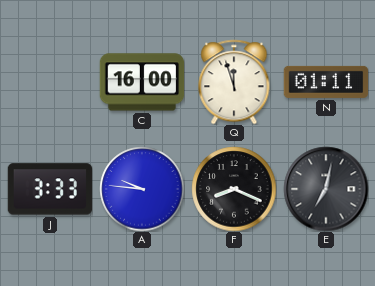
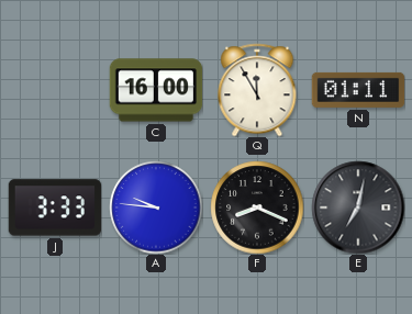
Q: 11:57 -> 11:55 (257, 90)
